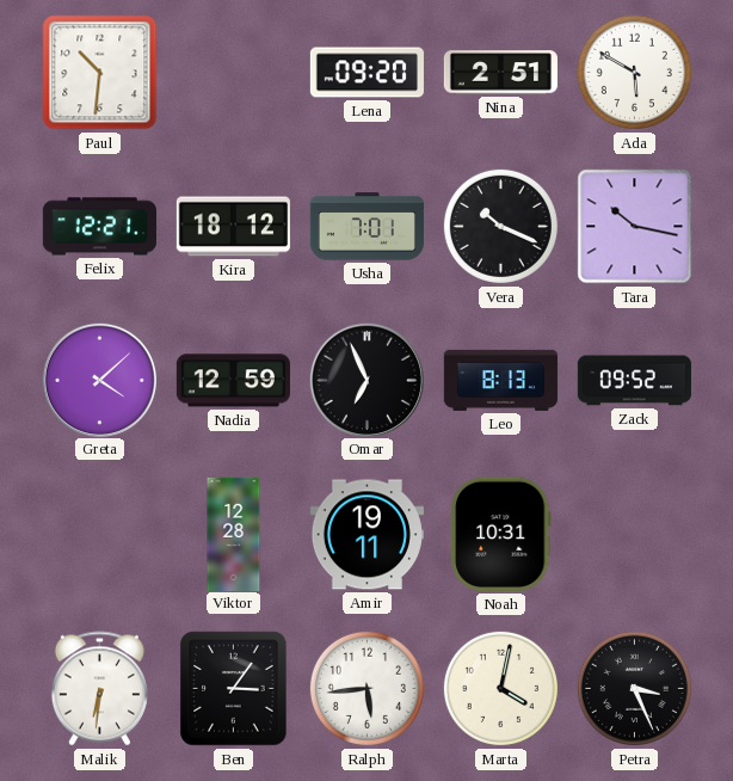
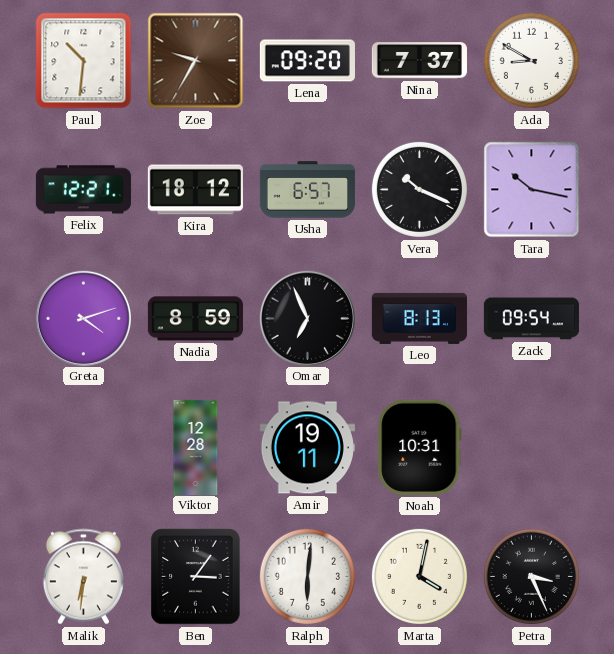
Zoe: none -> 9:35 (196, 61)
Nina: 2:51 -> 7:37 (419, 61)
Ada: 5:50 -> 8:50 (531, 60)
Usha: 7:01 -> 6:57 (307, 190)
Greta: 4:08 -> 4:12 (83, 318)
Nadia: 12:59 -> 8:59 (195, 319)
Zack: 09:52 -> 09:54 (531, 319)
Ralph: 5:44 -> 6:01 (307, 576)
